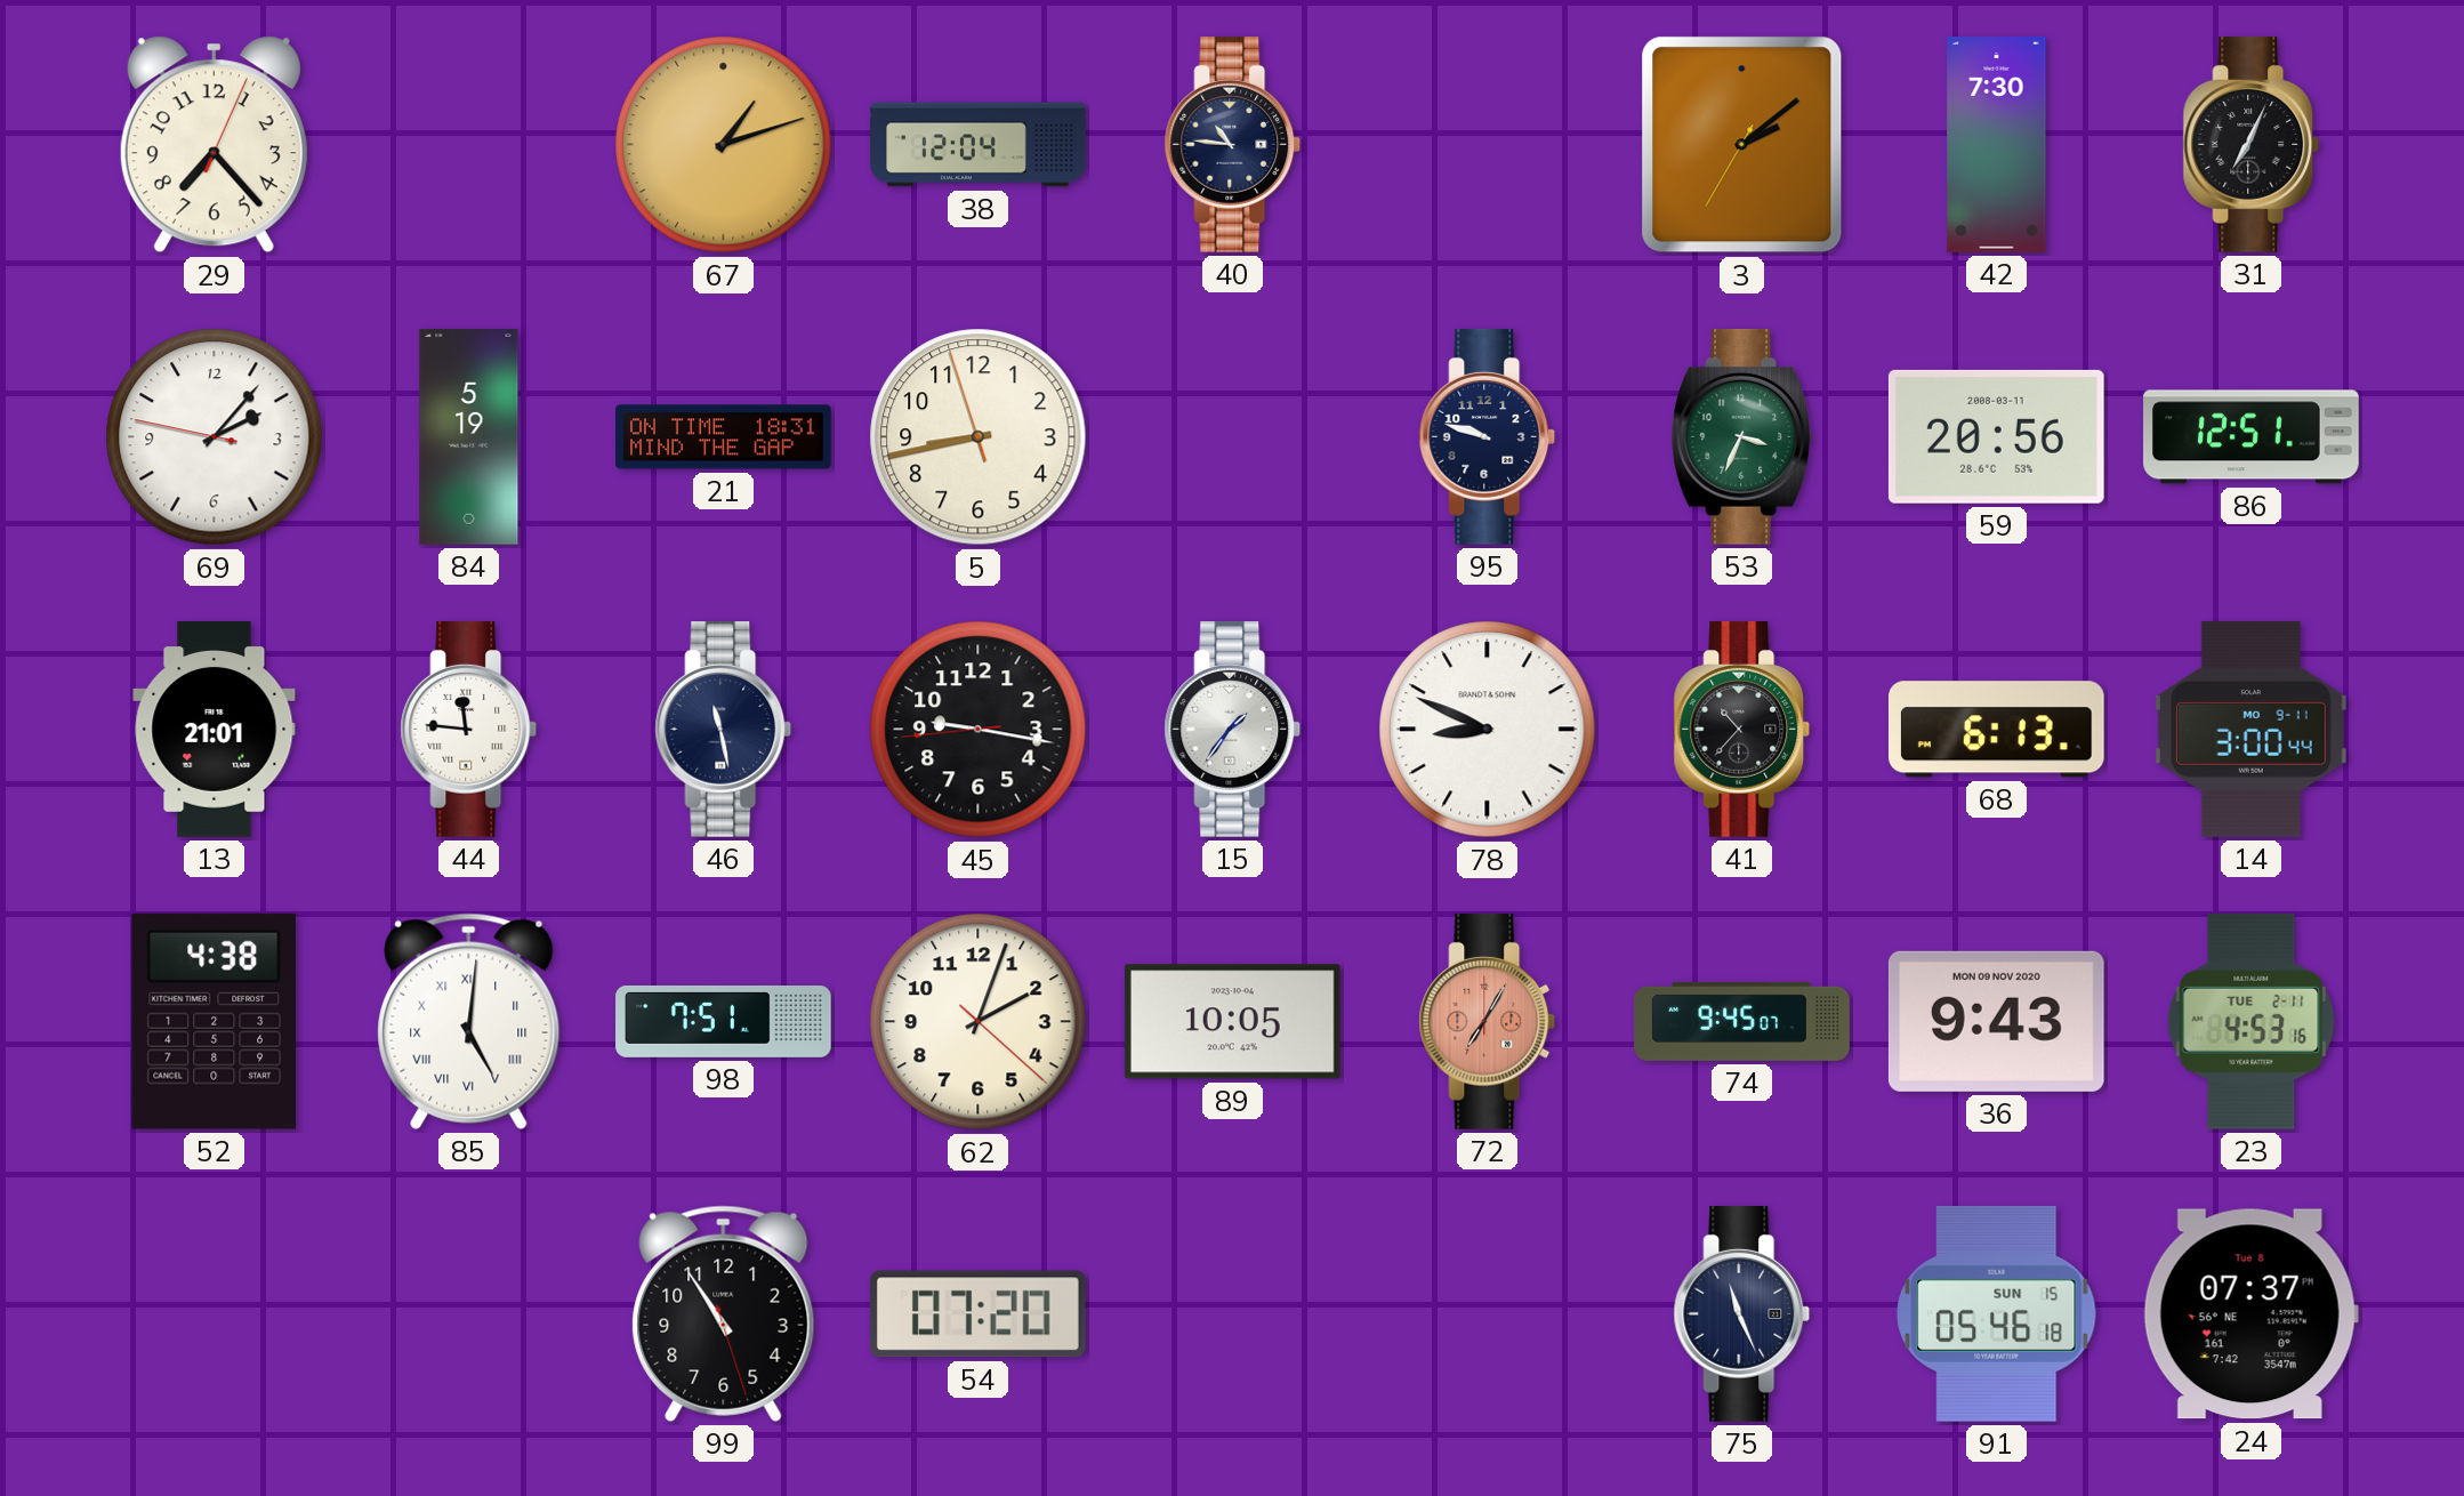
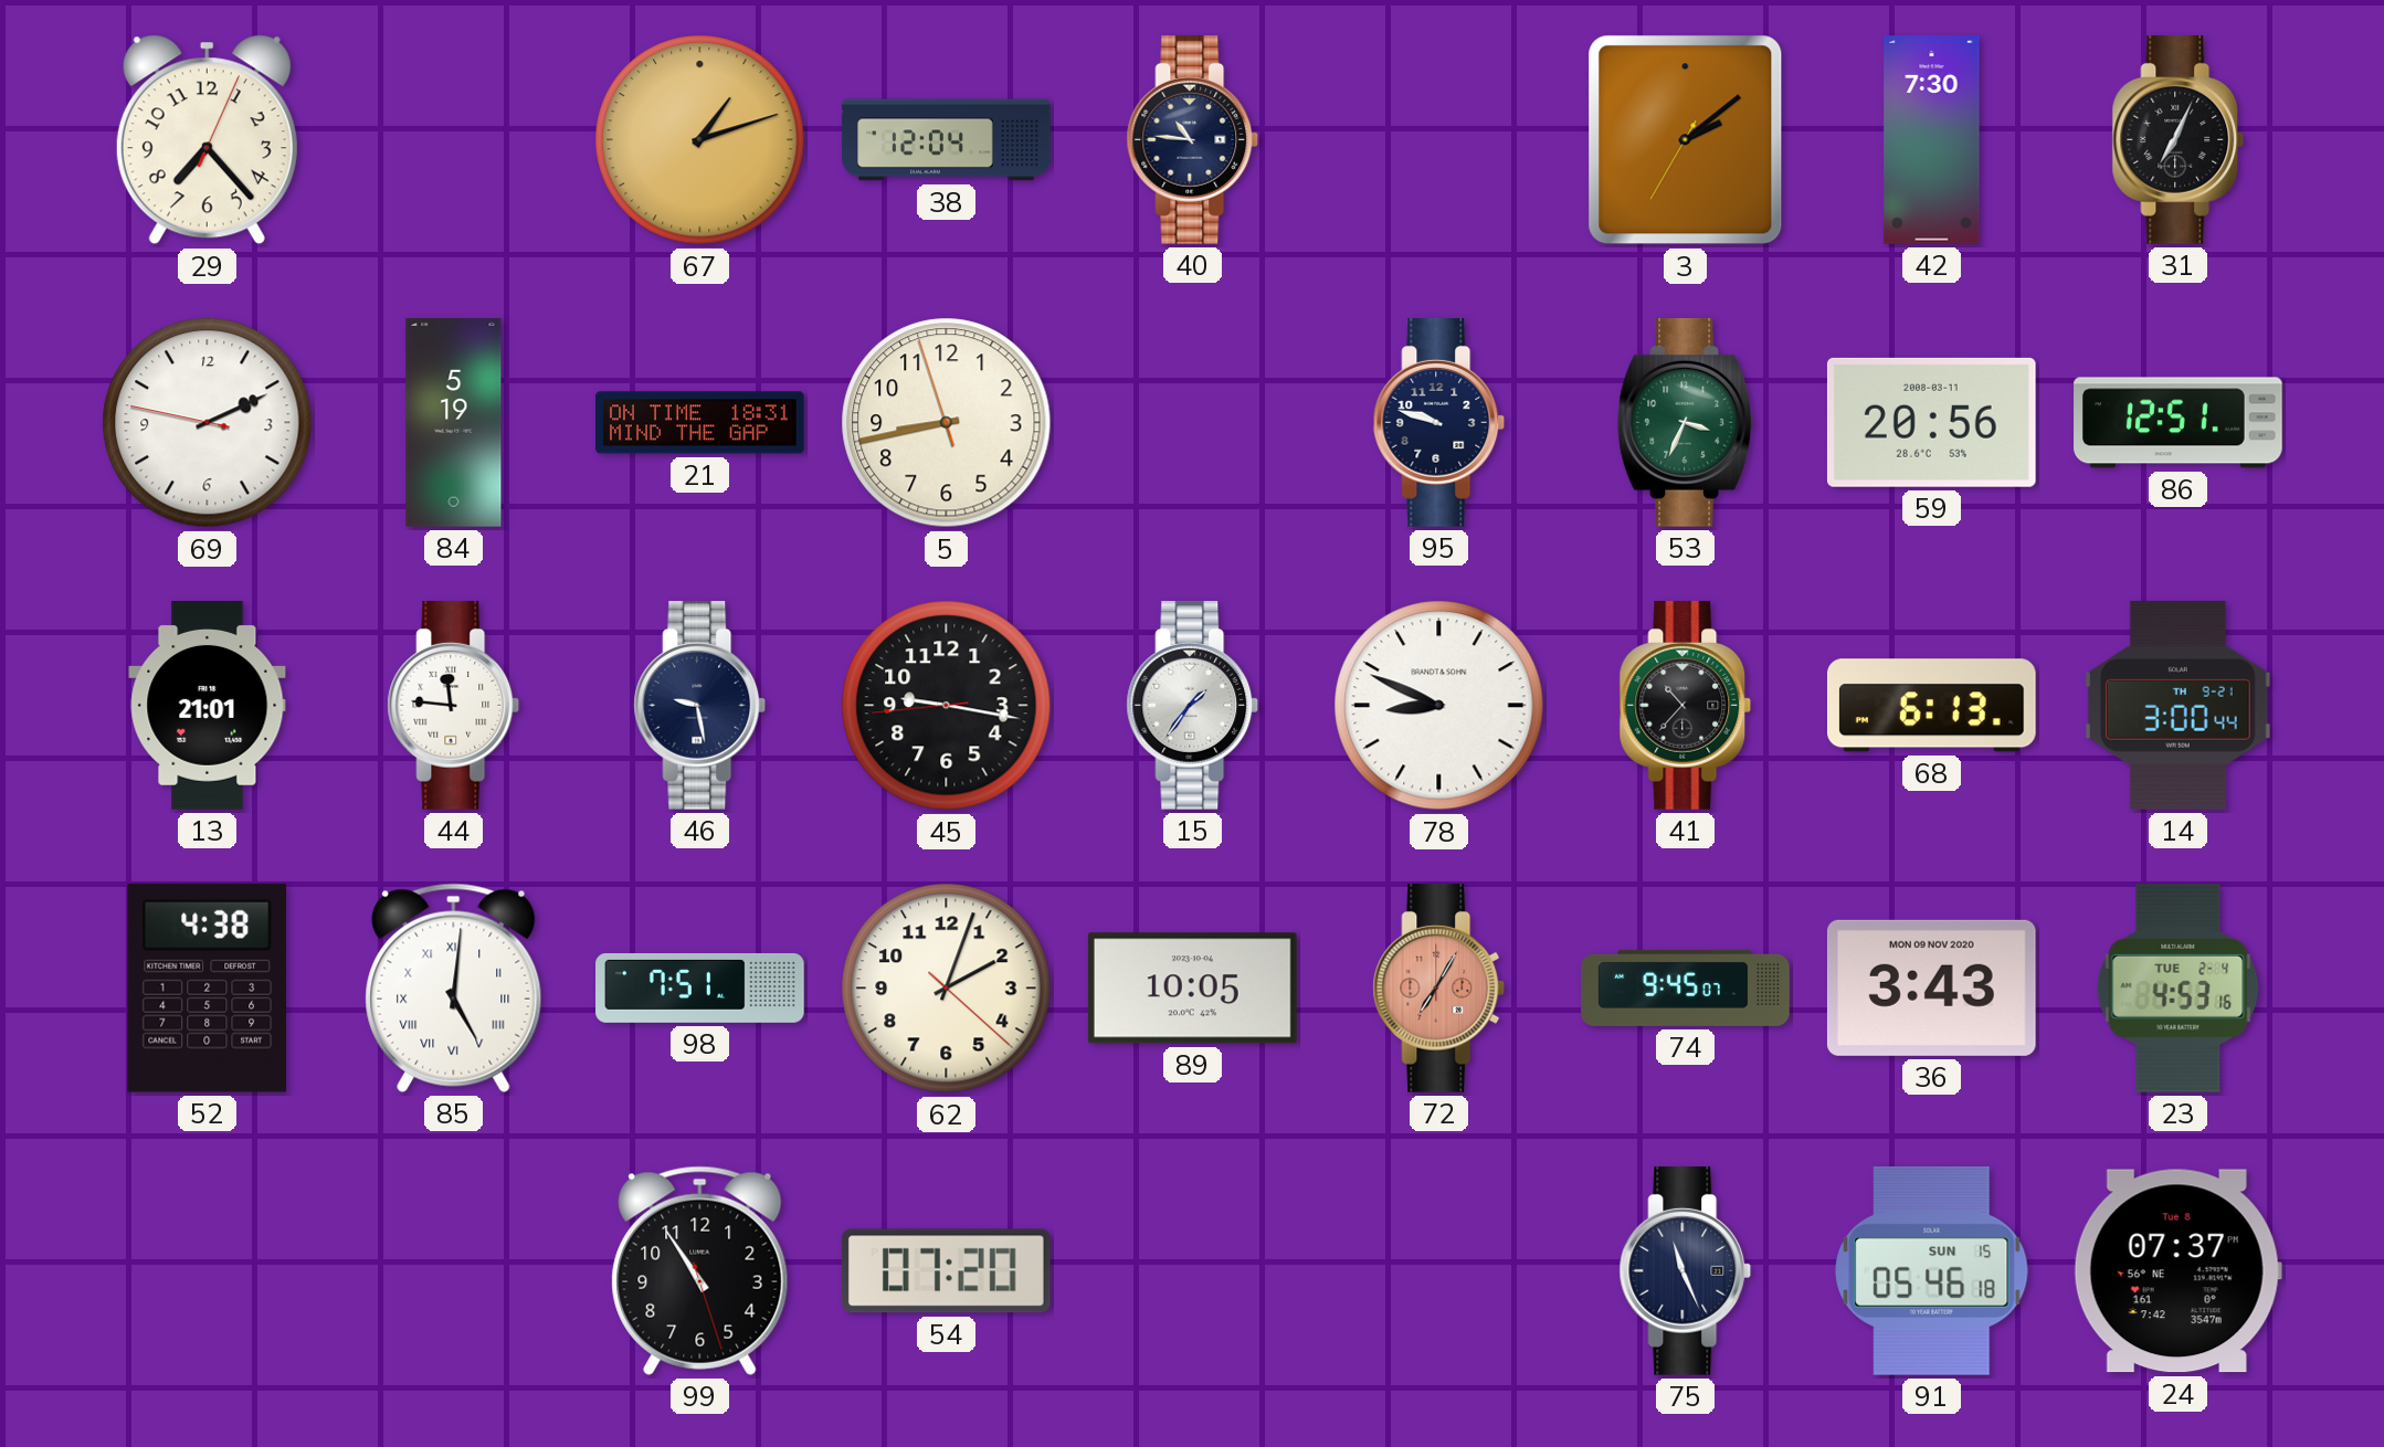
69: 2:06 -> 2:10 (208, 423)
46: 11:28 -> 9:28 (700, 706)
14 date: MO 9-11 -> TH 9-21 (2177, 705)
36: 9:43 -> 3:43 (1931, 987)
23 date: TUE 2-11 -> TUE 2-4 (2179, 987)
